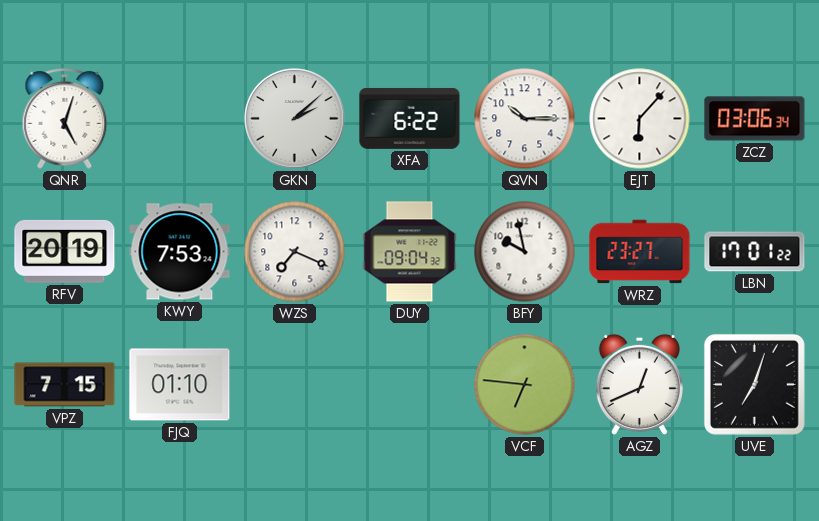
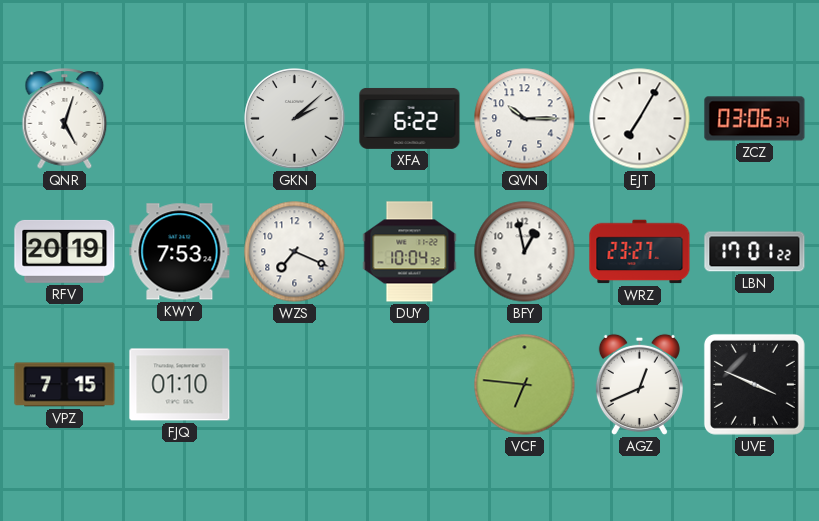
EJT: 6:07 -> 7:05 (640, 119)
DUY: 09:04 -> 10:04 (410, 252)
BFY: 9:58 -> 12:58 (525, 252)
UVE: 7:03 -> 3:49 (754, 384)
